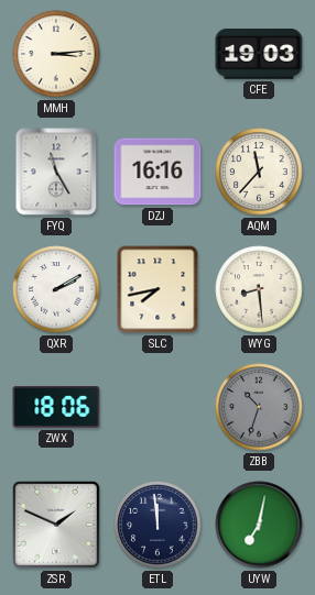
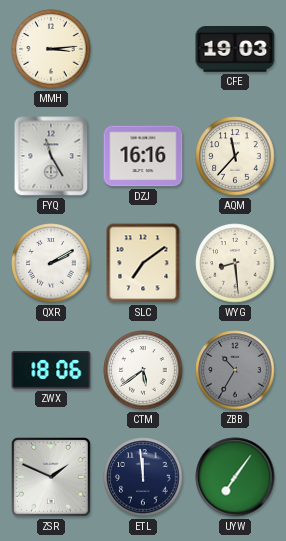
SLC: 7:43 -> 7:09 (143, 263)
CTM: none -> 5:39 (143, 370)
ZBB: 10:33 -> 10:35 (235, 370)
UYW: 7:02 -> 7:06 (235, 477)
